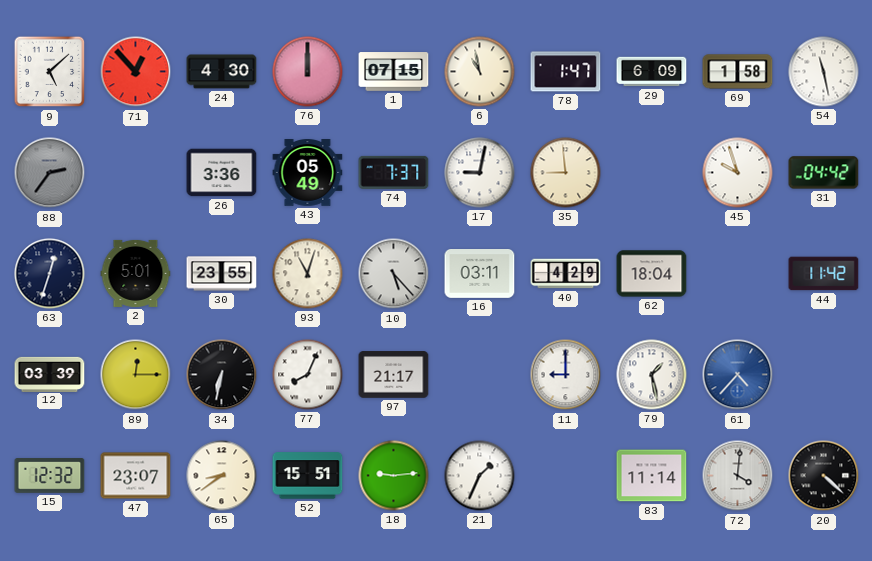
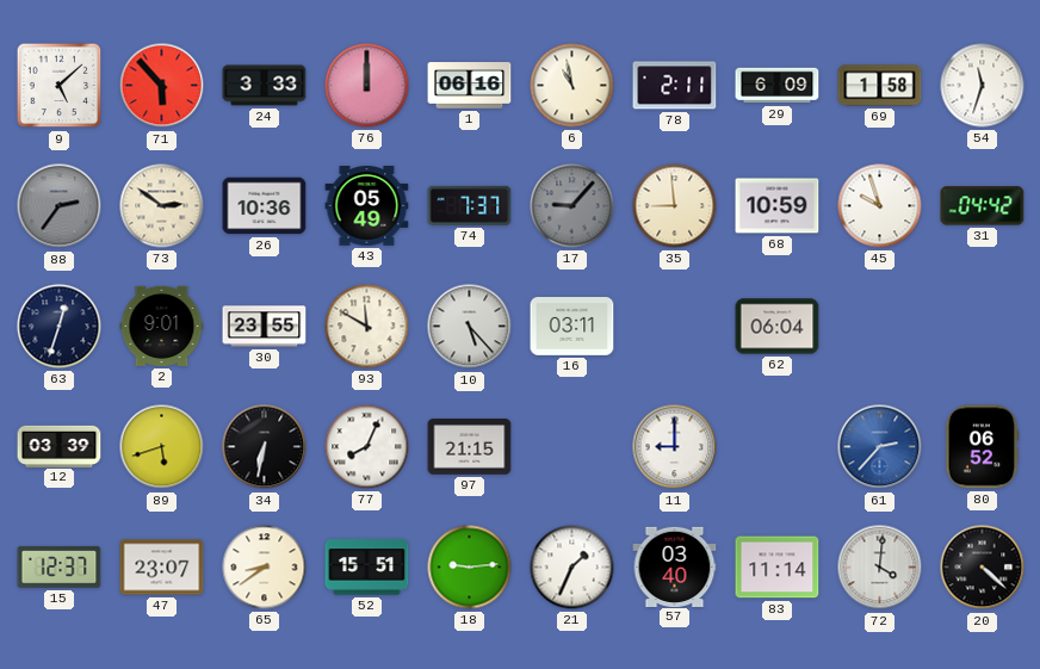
71: 12:53 -> 5:53 (162, 86)
24: 4:30 -> 3:33 (265, 86)
1: 07:15 -> 06:16 (470, 86)
78: 1:47 -> 2:11 (675, 86)
54: 11:28 -> 11:33 (983, 86)
73: none -> 2:51 (162, 206)
26: 3:36 -> 10:36 (265, 206)
17: 9:02 -> 9:07 (572, 206)
17 dial: white -> grey (572, 206)
68: none -> 10:59 (778, 206)
2: 5:01 -> 9:01 (162, 326)
93: 11:03 -> 11:50 (367, 327)
40: 4:29 -> none (566, 274)
62: 18:04 -> 06:04 (778, 327)
44: 11:42 -> none (824, 274)
89: 12:15 -> 5:42 (162, 447)
97: 21:17 -> 21:15 (470, 447)
79: 1:28 -> none (652, 375)
61: 4:37 -> 2:37 (880, 447)
80: none -> 06:52 (982, 447)
15: 12:32 -> 12:37 (60, 568)
57: none -> 03:40 (675, 566)
